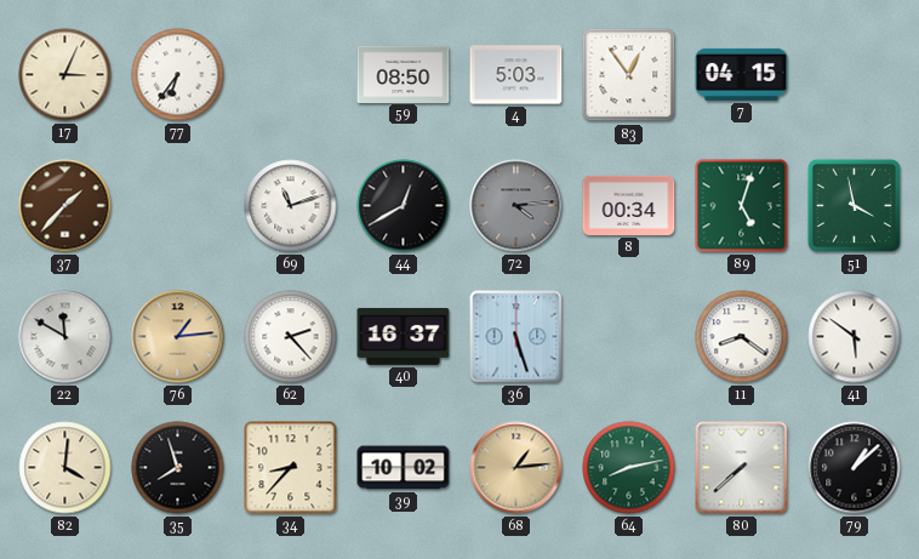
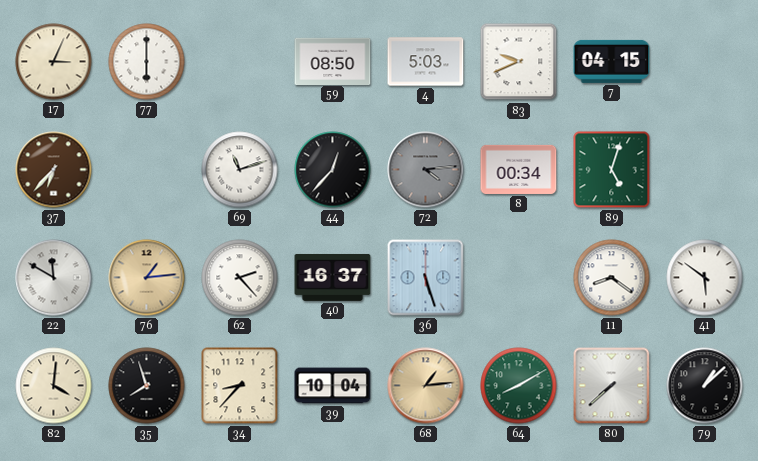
77: 6:36 -> 6:00 (147, 62)
83: 12:54 -> 9:41 (519, 62)
37: 1:37 -> 6:37 (54, 170)
44: 12:40 -> 12:37 (333, 170)
51: 3:58 -> none (854, 205)
39: 10:02 -> 10:04 (333, 386)
64: 8:13 -> 8:10 (519, 386)
